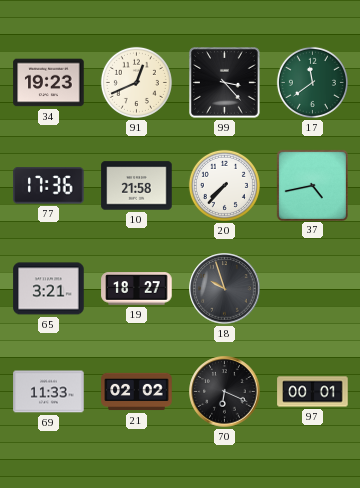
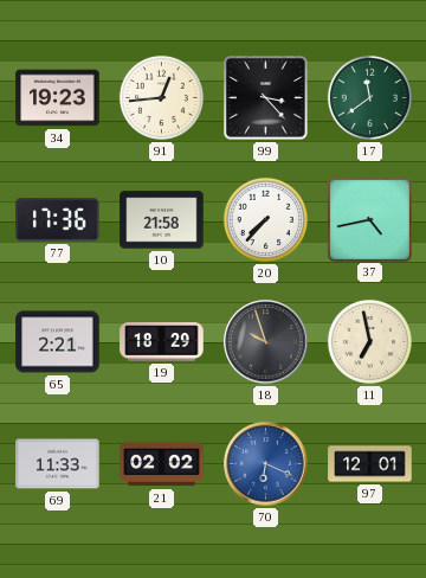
91: 12:41 -> 12:44 (161, 97)
65: 3:21 -> 2:21 (58, 342)
19: 18:27 -> 18:29 (162, 342)
11: none -> 6:58 (369, 341)
70 dial: black -> blue (266, 464)
97: 00:01 -> 12:01 (370, 464)
